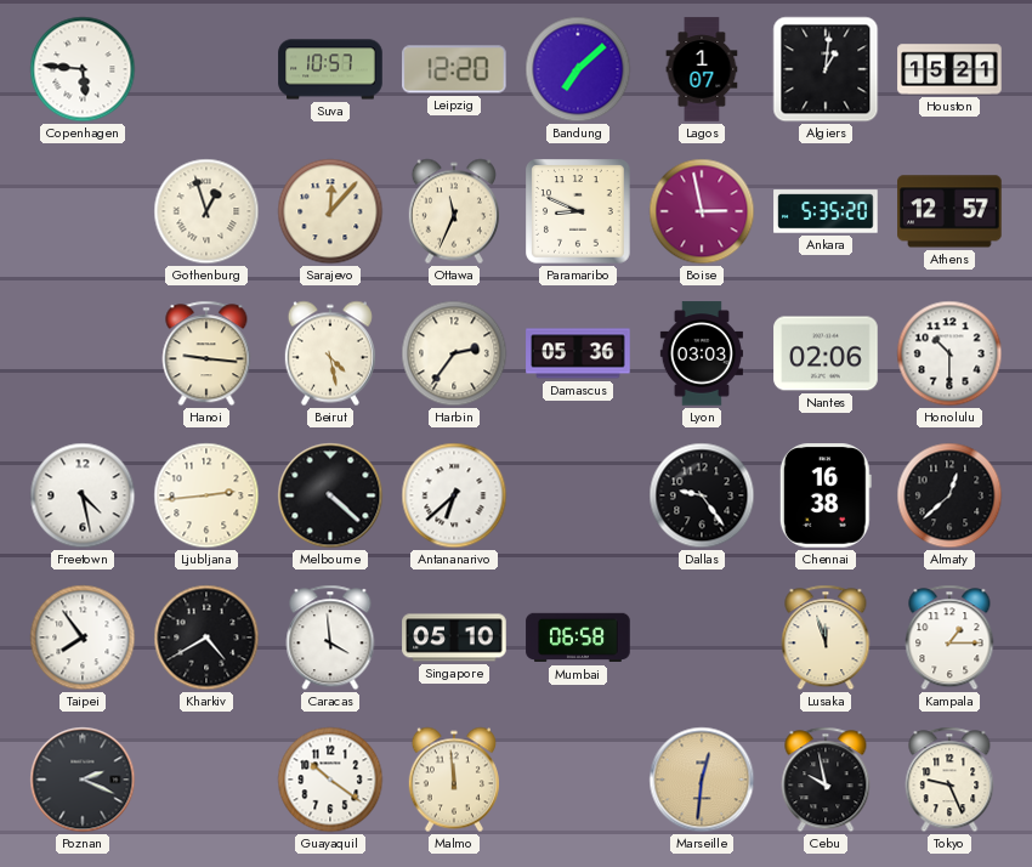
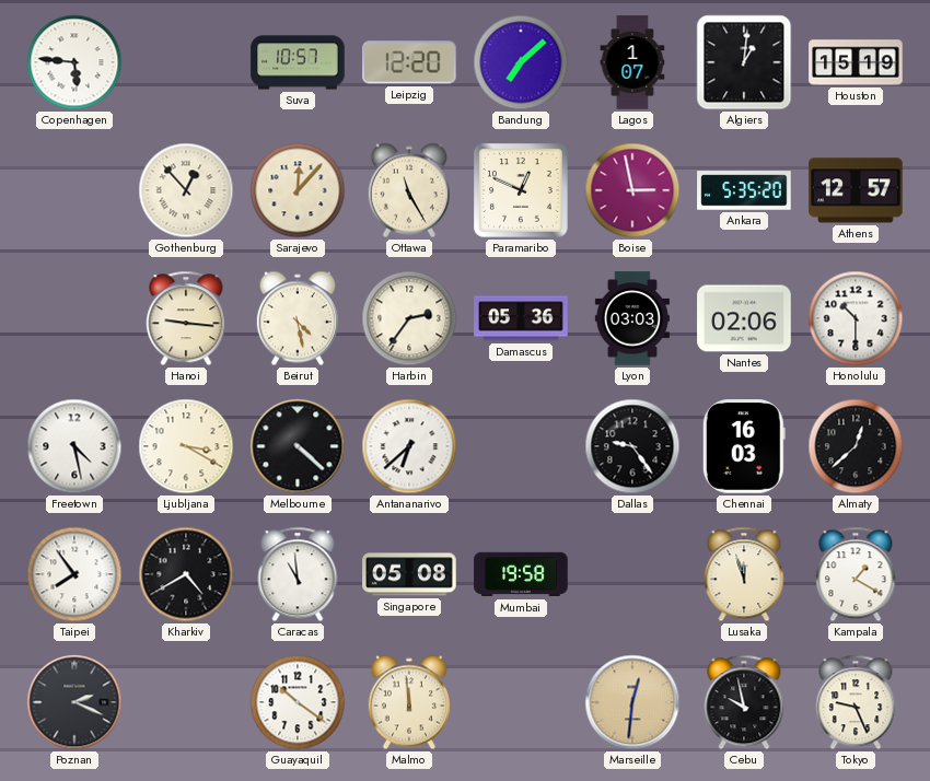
Houston: 15:21 -> 15:19 (856, 62)
Gothenburg: 12:57 -> 12:53 (186, 190)
Ottawa: 11:34 -> 11:25 (409, 190)
Paramaribo: 8:49 -> 12:49 (521, 190)
Ljubljana: 2:44 -> 3:20 (186, 446)
Chennai: 16:38 -> 16:03 (744, 446)
Caracas: 3:59 -> 10:59 (298, 574)
Singapore: 05:10 -> 05:08 (409, 574)
Mumbai: 06:58 -> 19:58 (521, 574)
Kampala: 1:15 -> 1:20 (856, 574)
